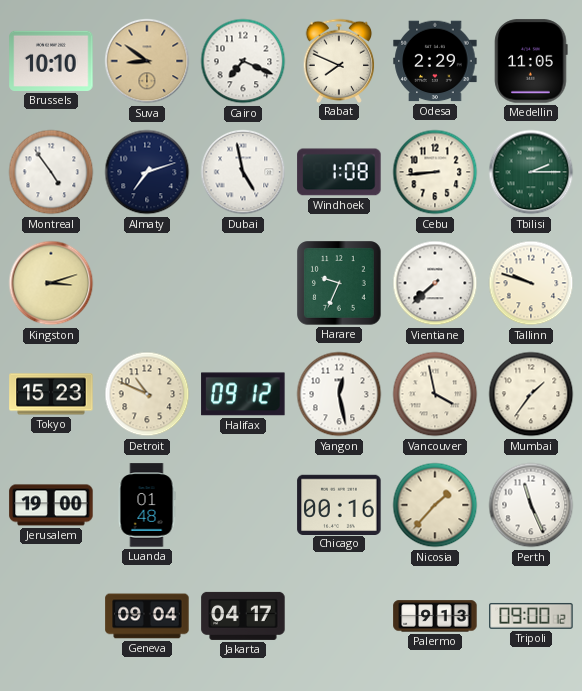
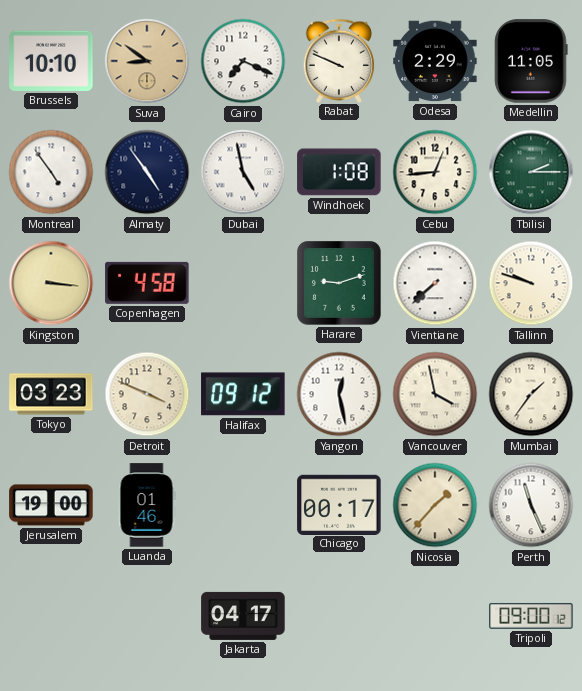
Rabat: 7:49 -> 9:49 (339, 60)
Almaty: 7:12 -> 4:54 (147, 172)
Cebu: 8:44 -> 12:44 (435, 172)
Kingston: 3:12 -> 3:16 (51, 283)
Copenhagen: none -> 4:58 (147, 283)
Harare: 9:34 -> 9:12 (340, 284)
Tokyo: 15:23 -> 03:23 (51, 394)
Detroit: 10:49 -> 3:49 (147, 394)
Luanda: 01:48 -> 01:46 (147, 505)
Chicago: 00:16 -> 00:17 (339, 504)
Geneva: 09:04 -> none (147, 616)
Palermo: 9:13 -> none (435, 616)
